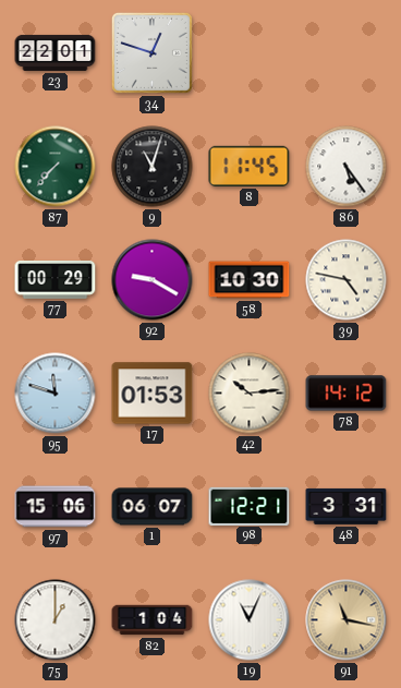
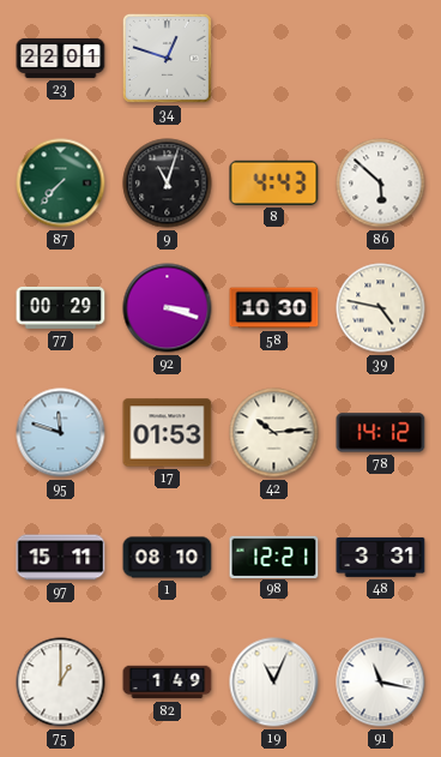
8: 11:45 -> 4:43 (274, 182)
86: 5:24 -> 5:52 (381, 184)
92: 9:20 -> 3:18 (168, 308)
97: 15:06 -> 15:11 (61, 558)
1: 06:07 -> 08:10 (168, 558)
82: 1:04 -> 1:49 (168, 683)
91 dial: champagne -> white (381, 683)
